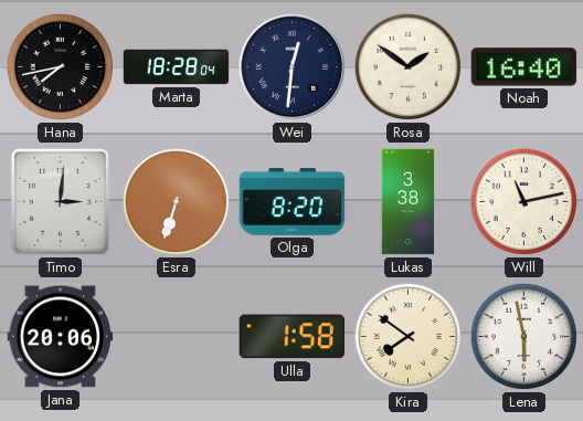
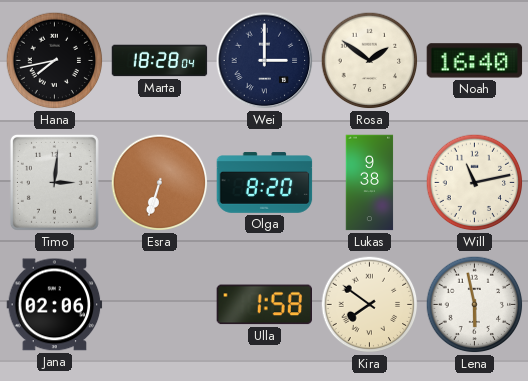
Wei: 12:31 -> 3:00 (265, 61)
Lukas: 3:38 -> 9:38 (370, 183)
Jana: 20:06 -> 02:06 (55, 305)
